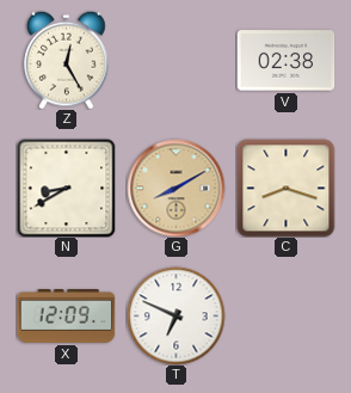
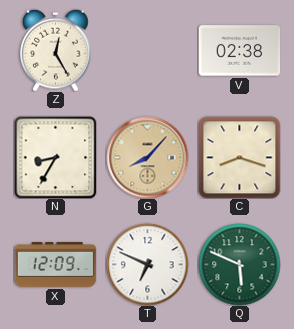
N: 8:40 -> 8:35 (55, 157)
G: 8:10 -> 8:07 (147, 157)
Q: none -> 5:49 (239, 264)
